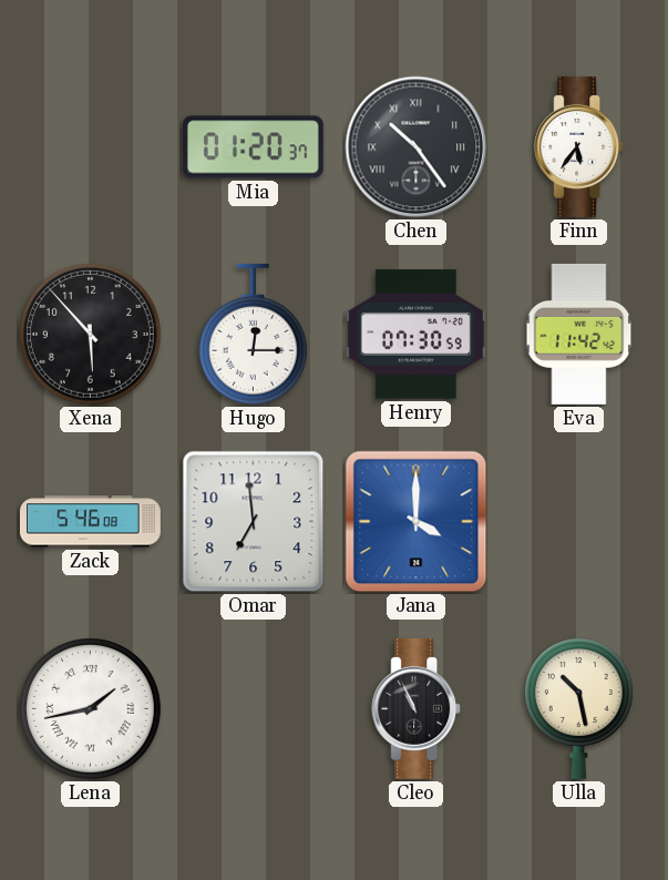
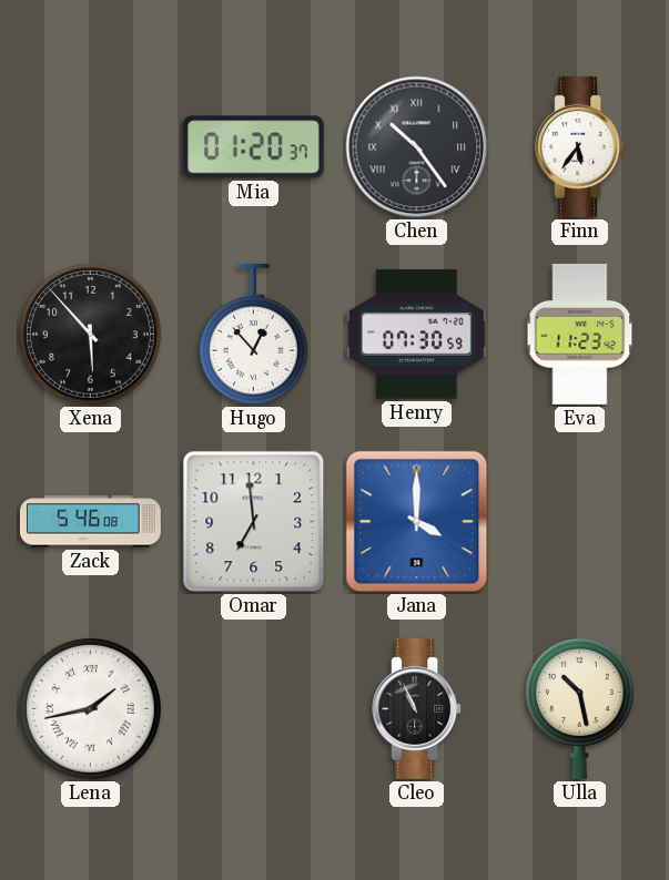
Hugo: 12:15 -> 12:53 (253, 335)
Eva: 11:42 -> 11:23 (580, 334)
